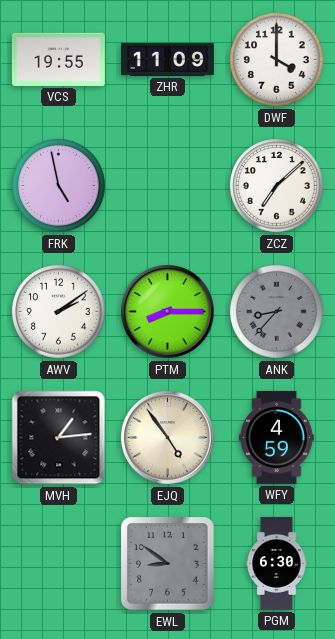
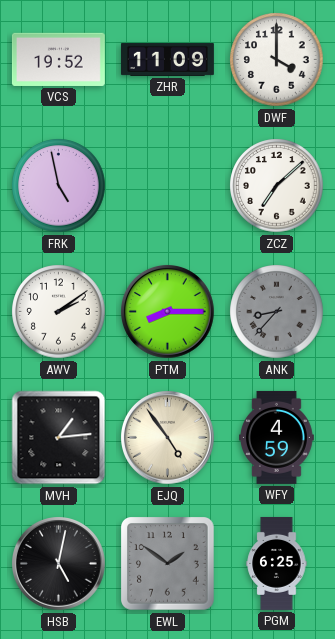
VCS: 19:55 -> 19:52 (58, 59)
HSB: none -> 5:02 (59, 564)
EWL: 8:51 -> 1:51 (168, 564)
PGM: 6:30 -> 6:25 (277, 563)
